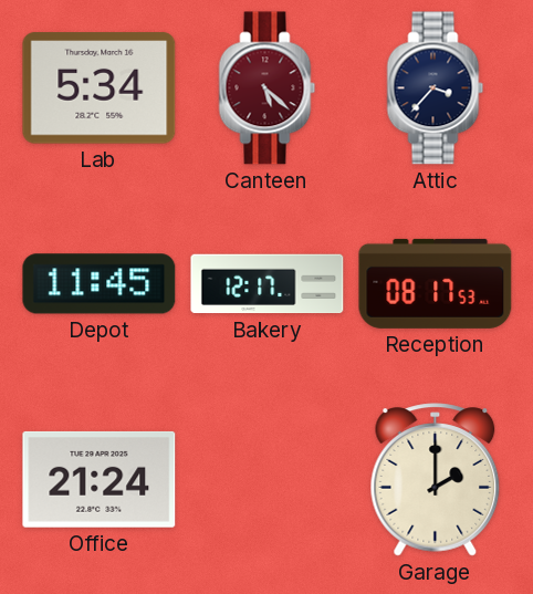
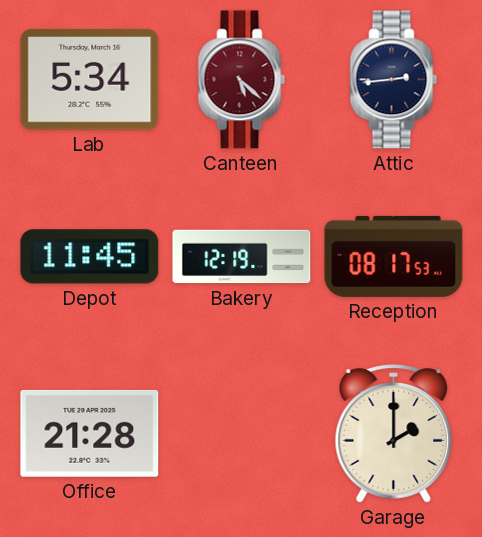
Attic: 3:37 -> 2:44 (394, 80)
Bakery: 12:17 -> 12:19 (242, 257)
Office: 21:24 -> 21:28 (90, 433)
